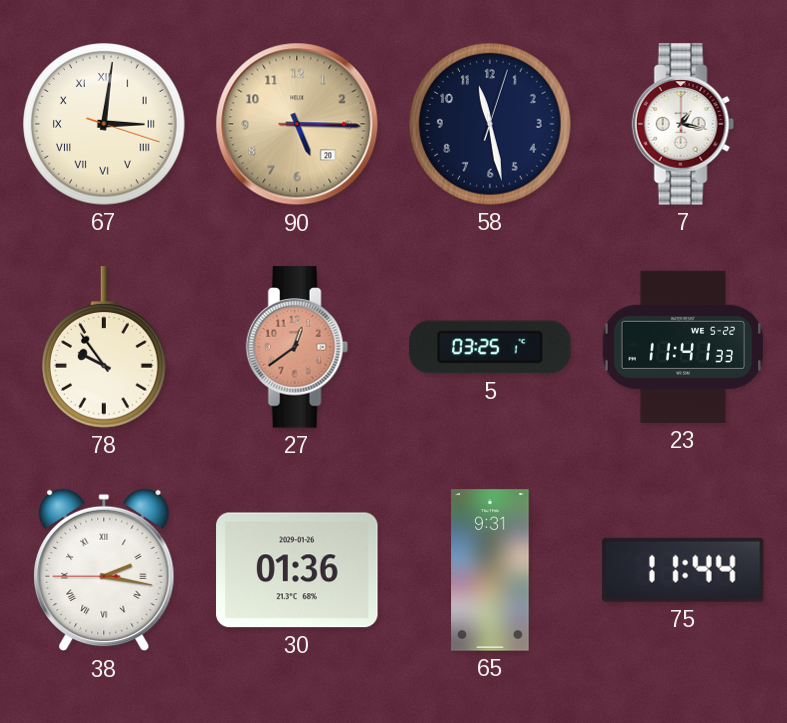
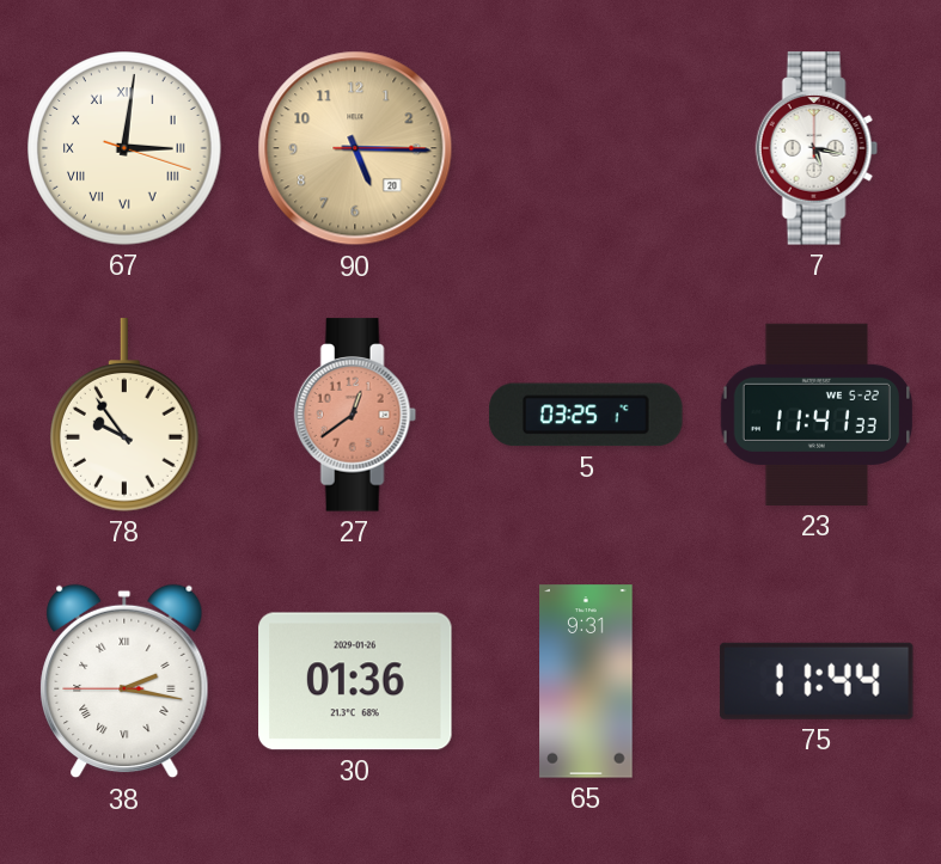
58: 11:28 -> none (490, 124)
7: 1:17 -> 5:17 (817, 148)
